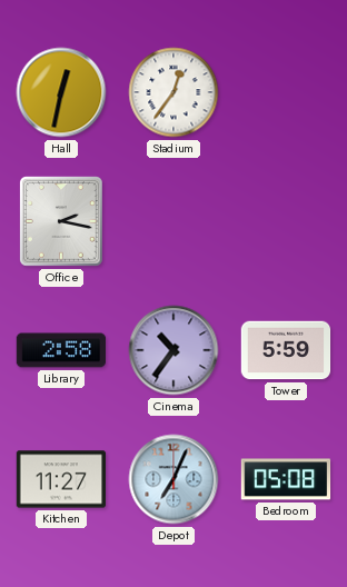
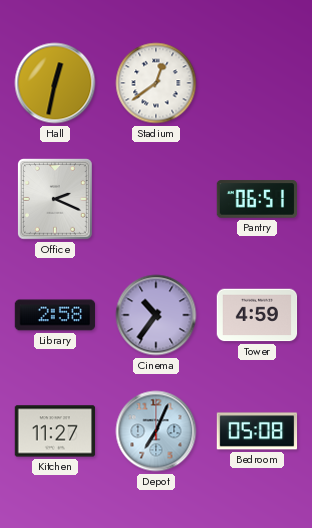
Stadium: 12:36 -> 12:39 (156, 83)
Office: 2:17 -> 2:19 (56, 199)
Pantry: none -> 06:51 (257, 199)
Tower: 5:59 -> 4:59 (257, 315)
